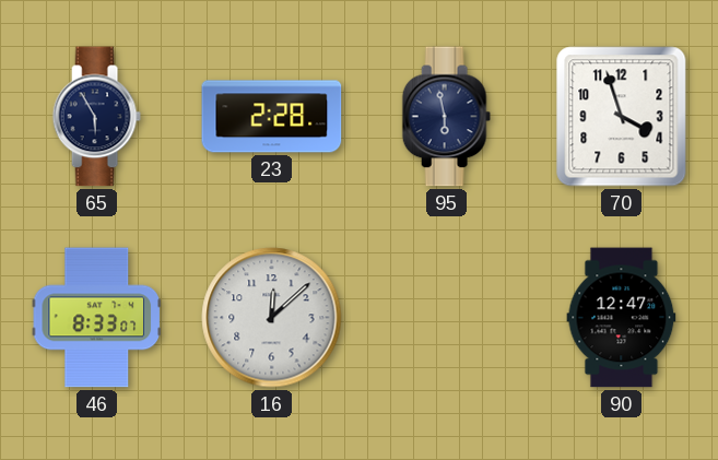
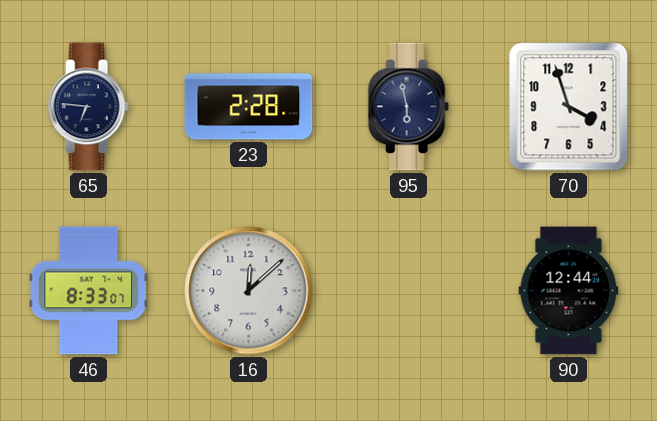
65: 5:55 -> 6:46 (88, 107)
90: 12:47 -> 12:44 (569, 291)
